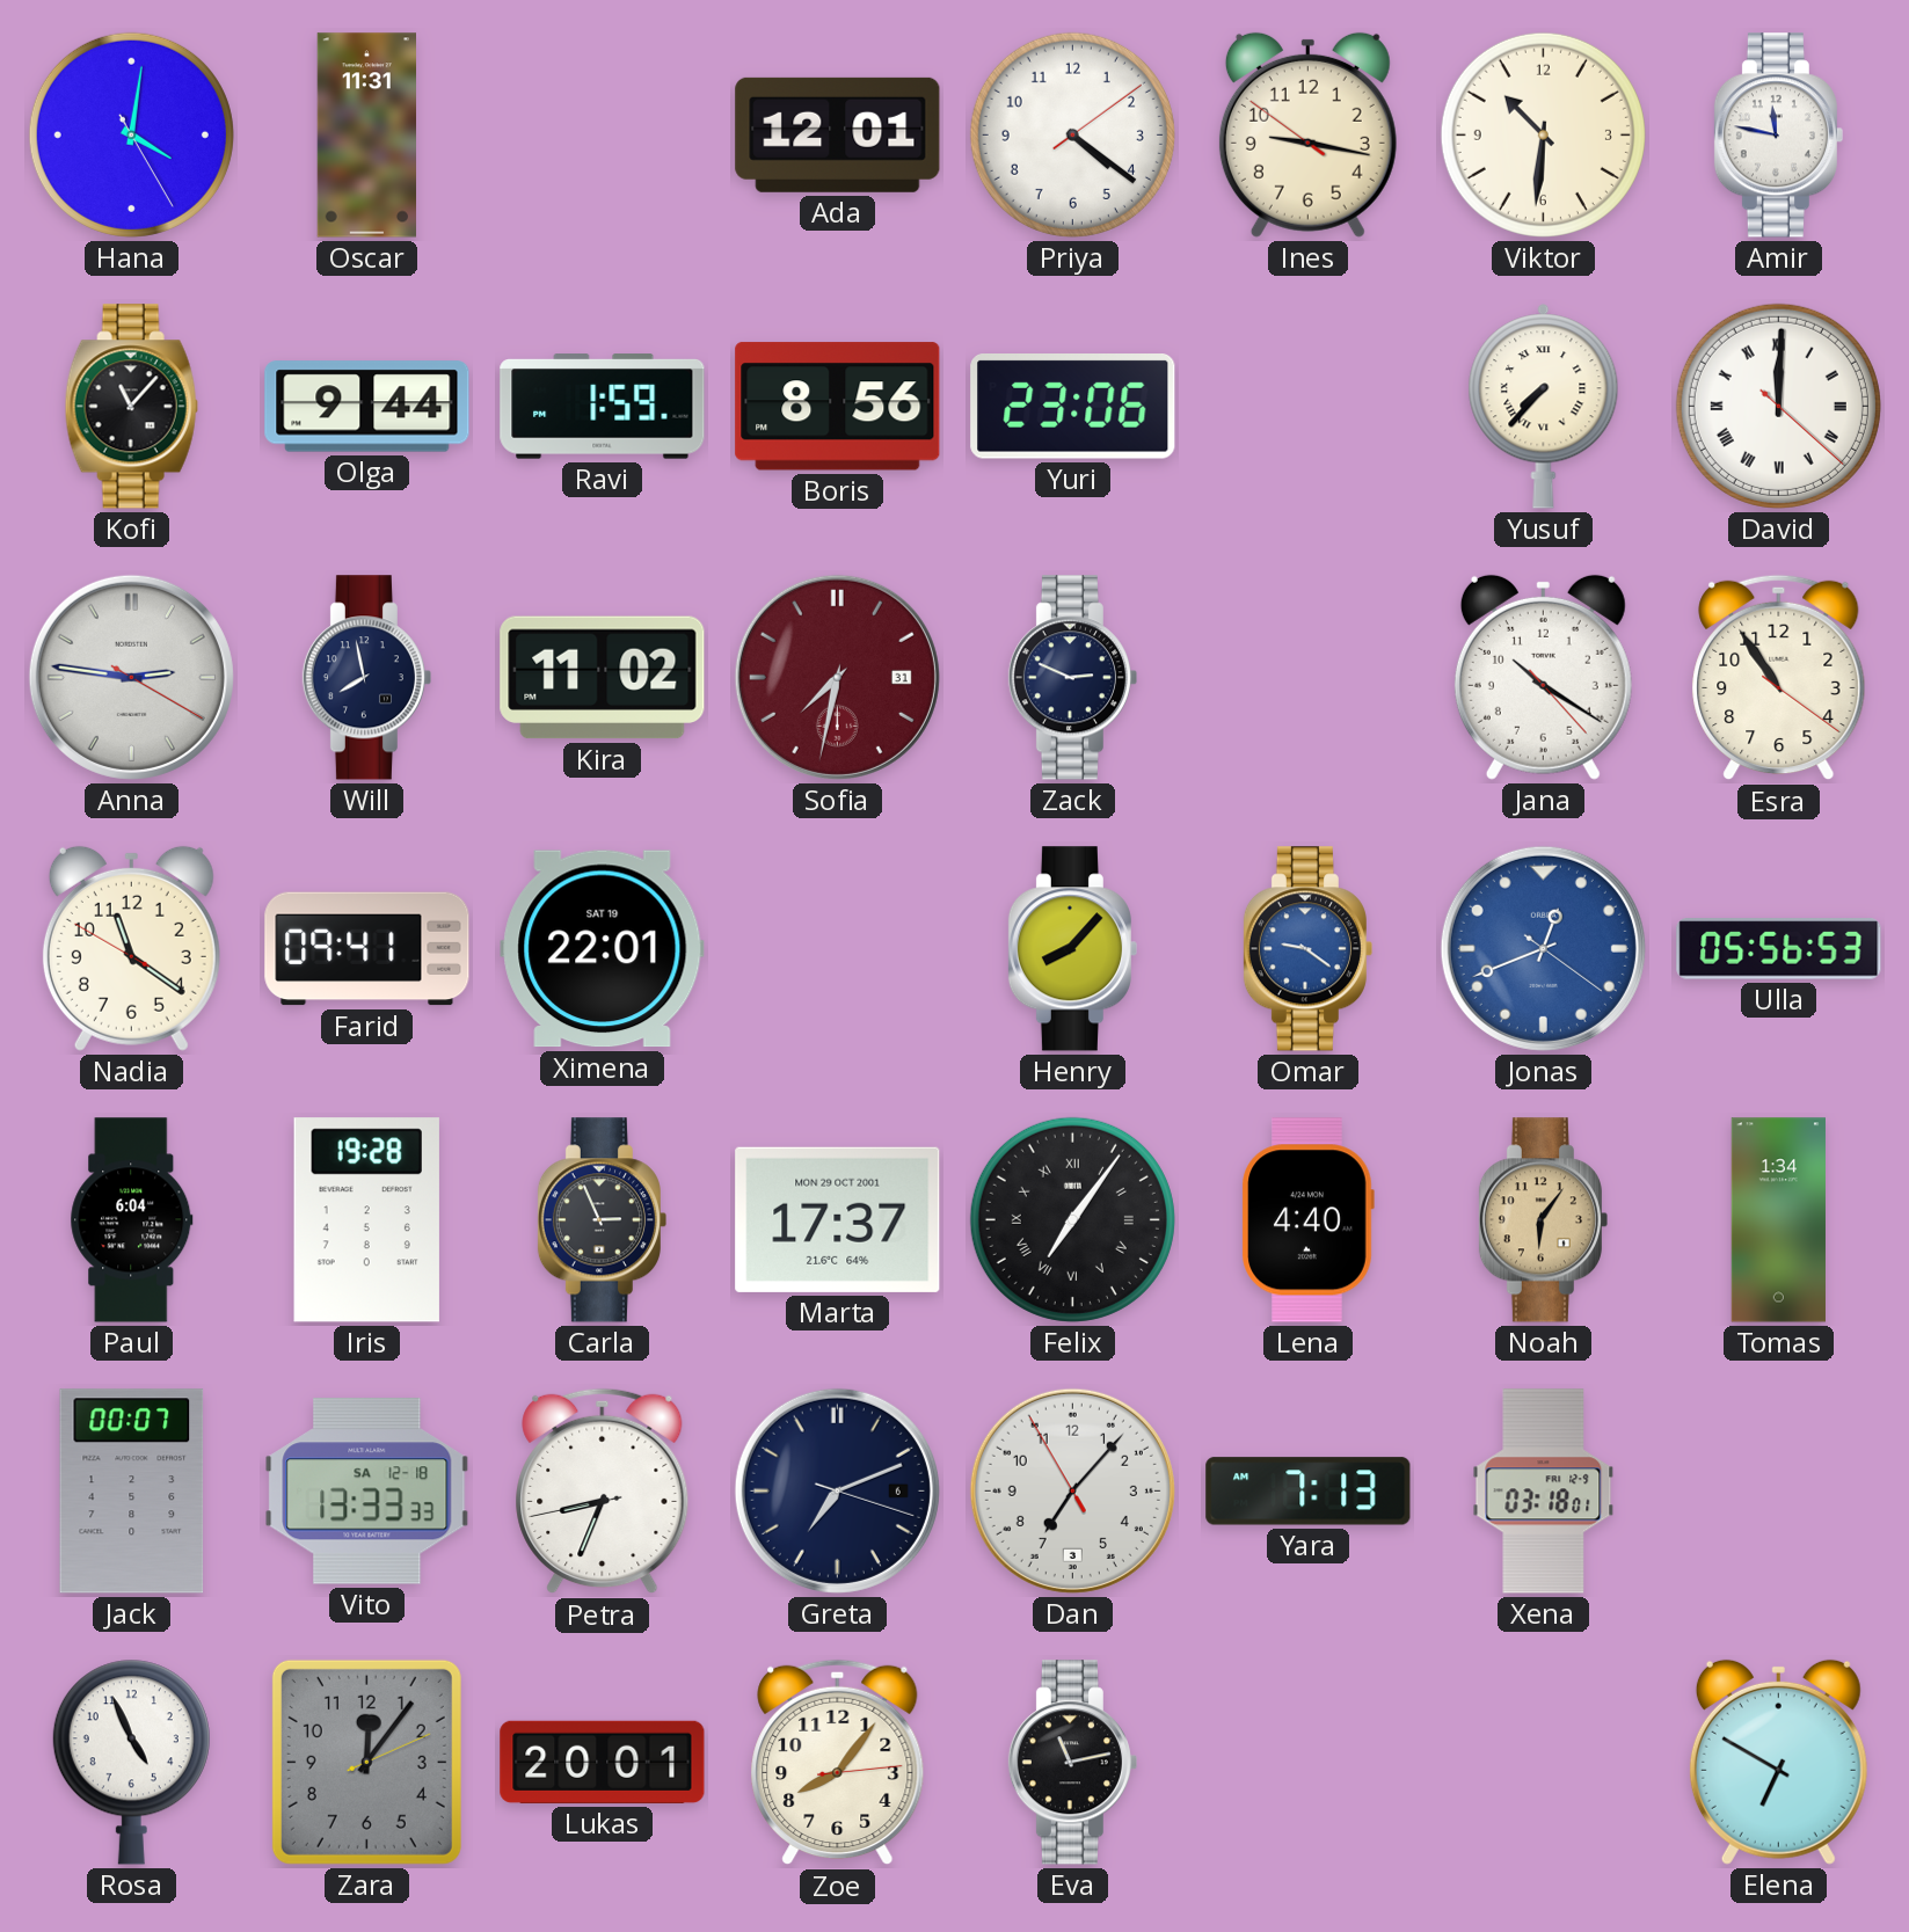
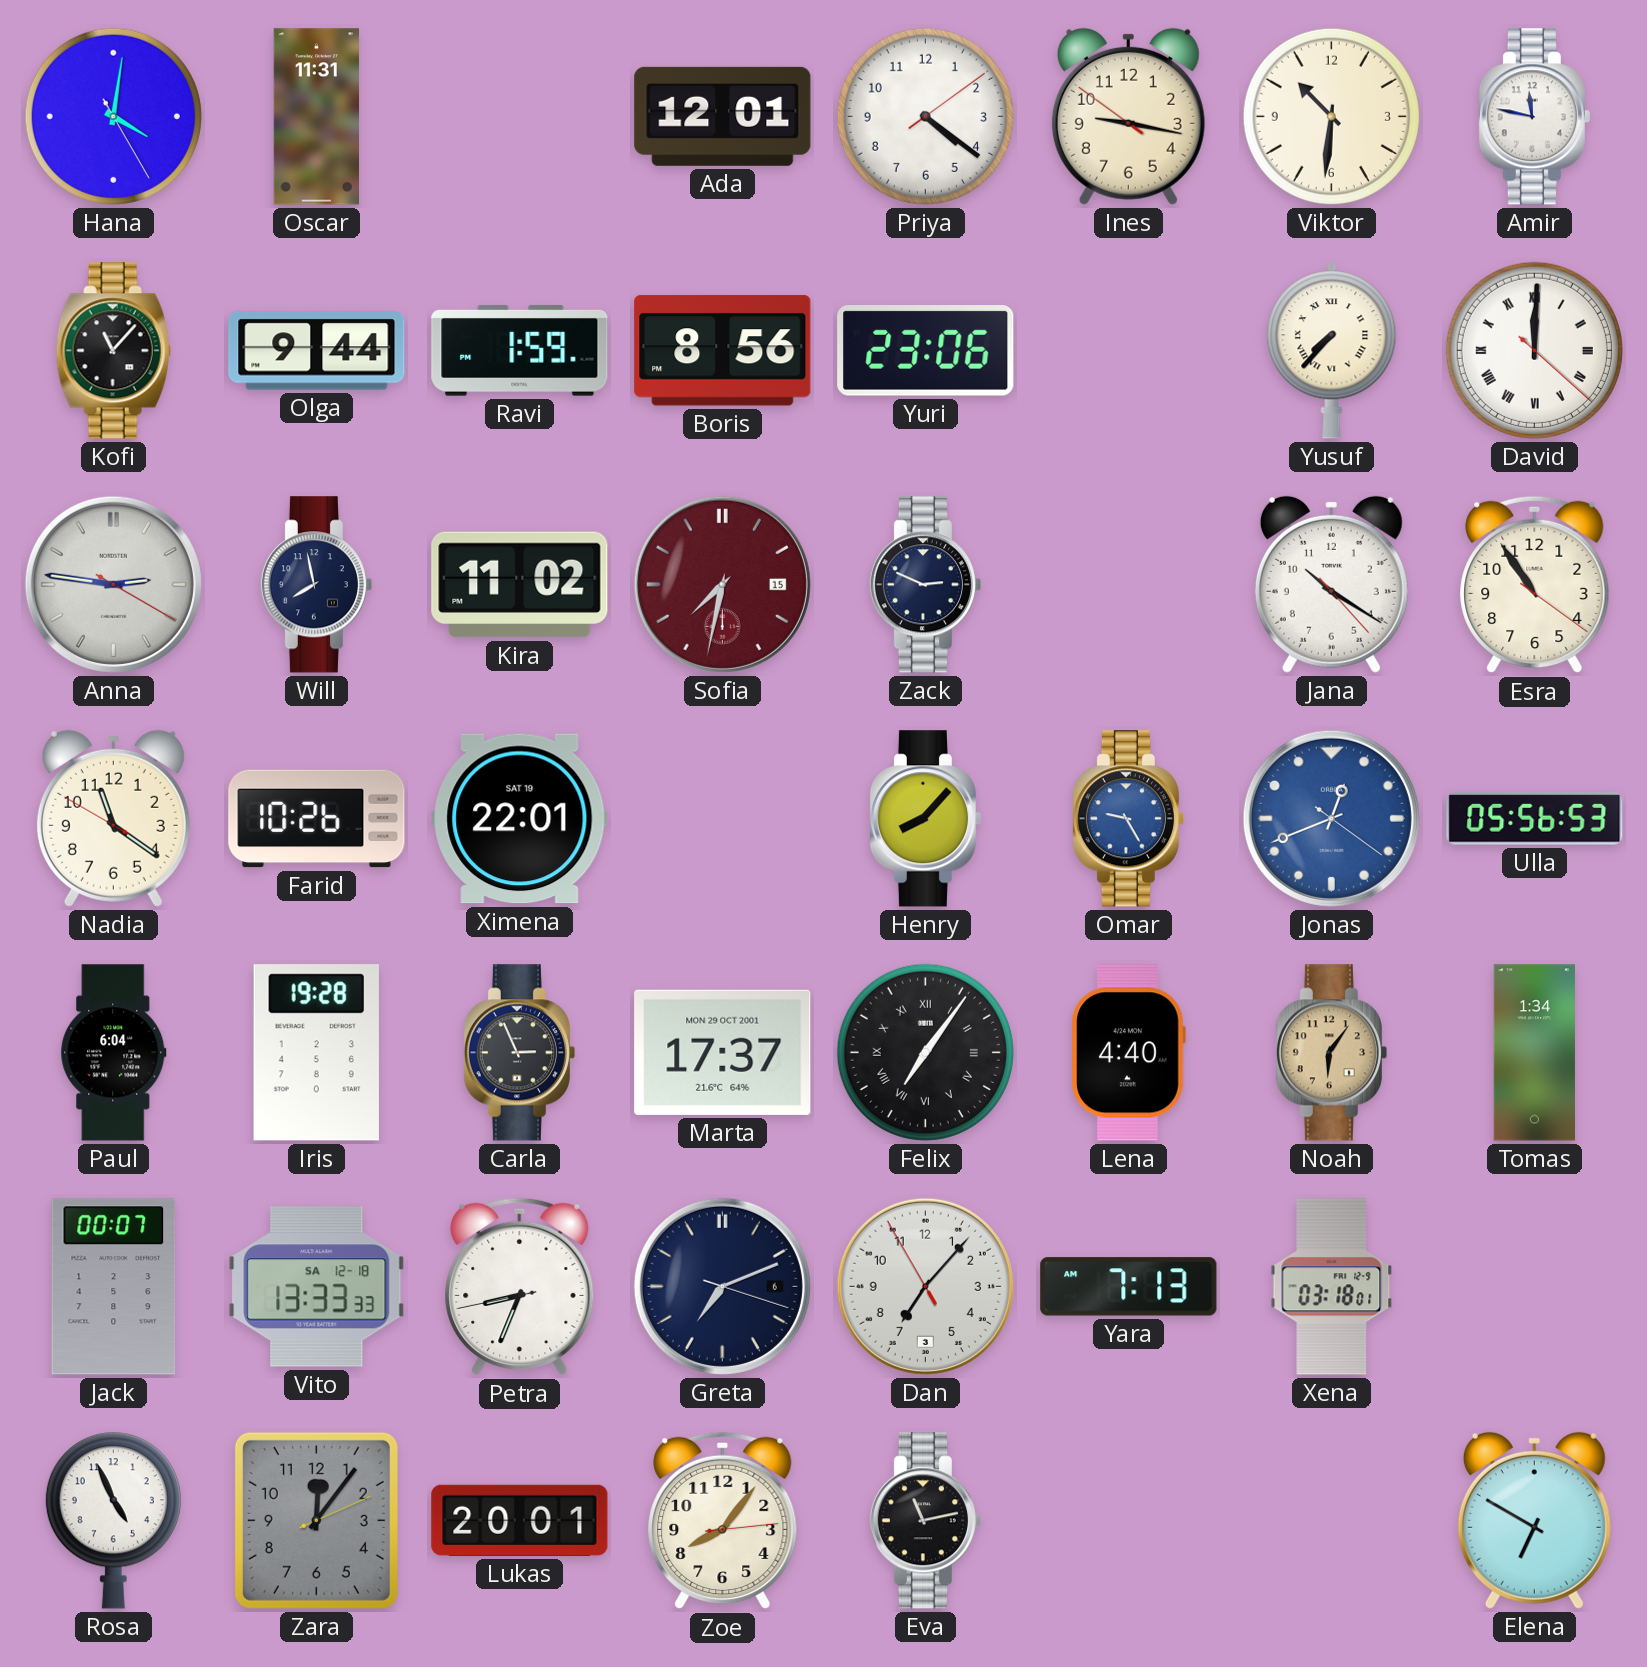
Sofia date: 31 -> 15 (722, 584)
Farid: 09:41 -> 10:26 (317, 819)
Omar: 9:21 -> 9:25 (1128, 819)
